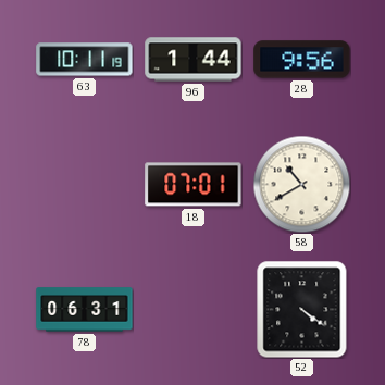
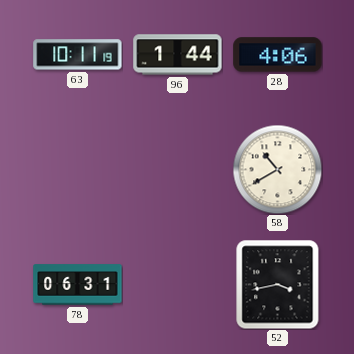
28: 9:56 -> 4:06 (278, 55)
18: 07:01 -> none (194, 185)
52: 4:21 -> 3:43 (278, 284)
